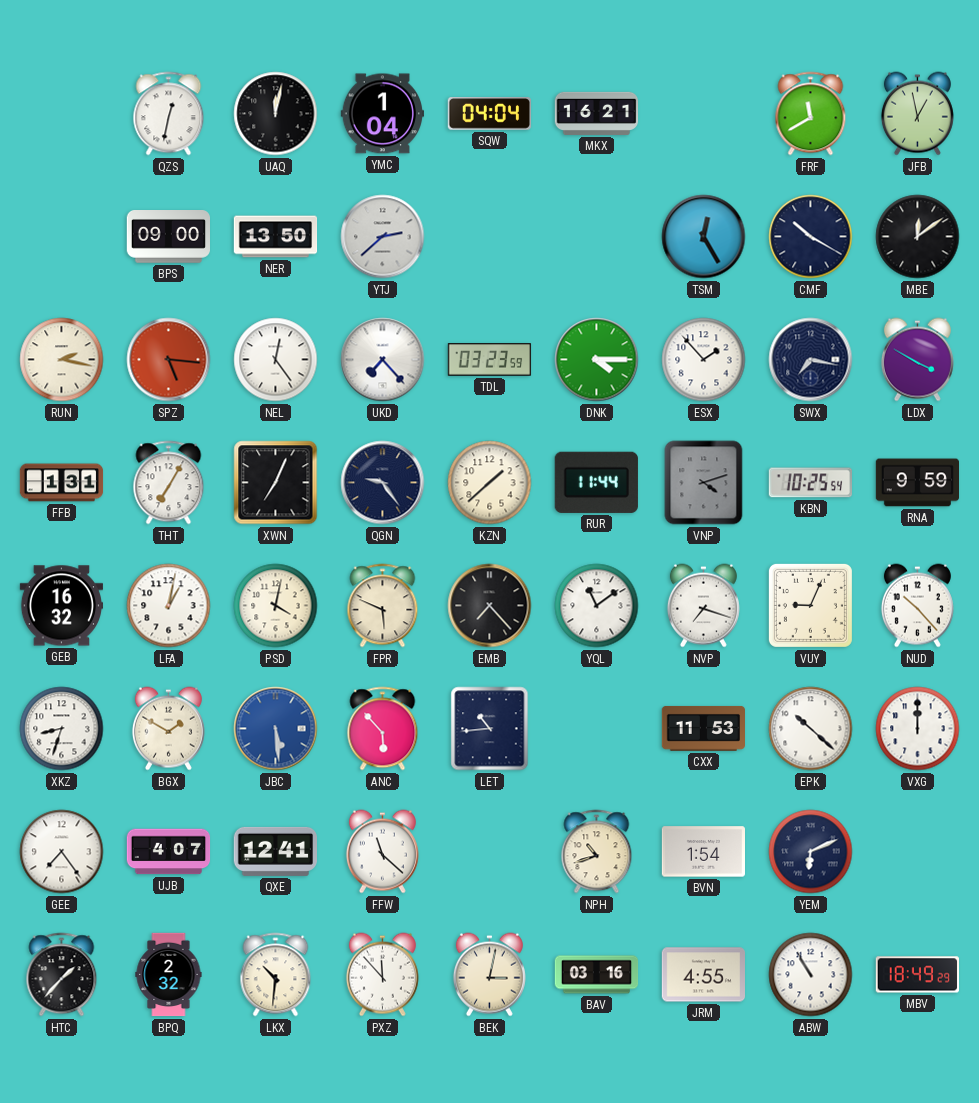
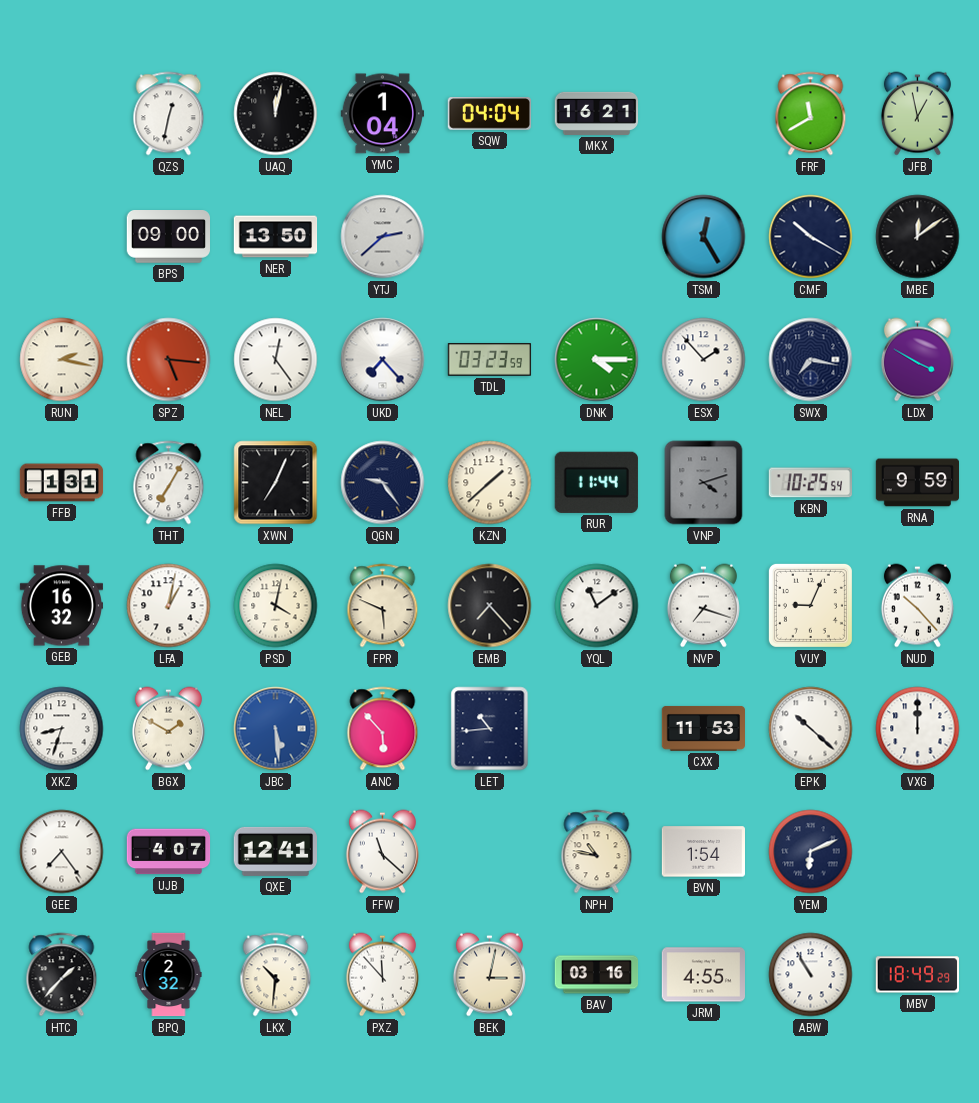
NPH: 10:42 -> 10:47 (597, 852)
